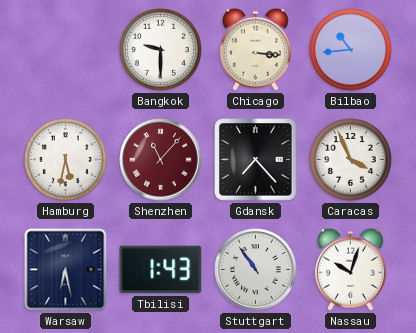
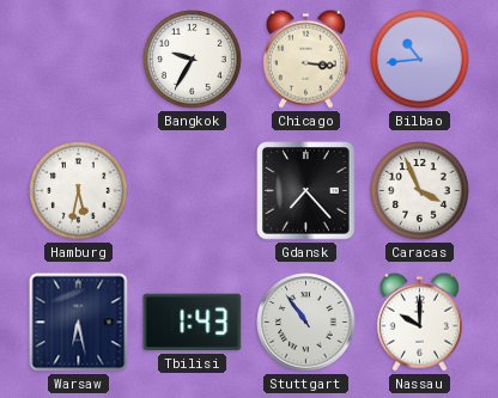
Bangkok: 9:30 -> 9:35 (193, 60)
Shenzhen: 11:07 -> none (161, 160)
Nassau: 10:03 -> 10:00 (419, 322)
